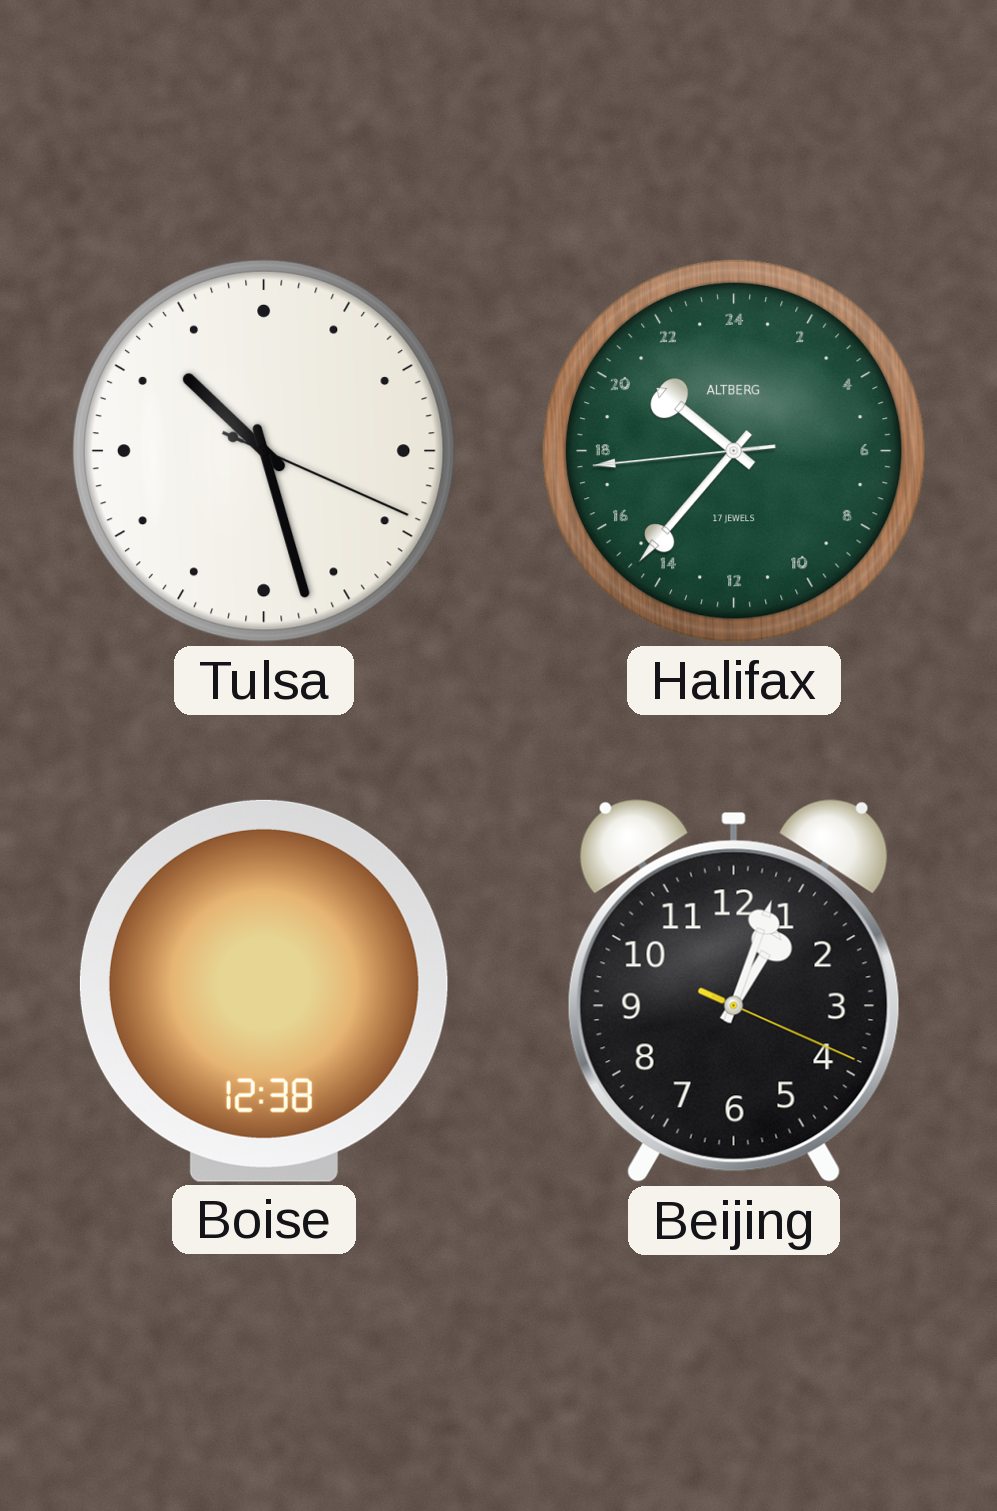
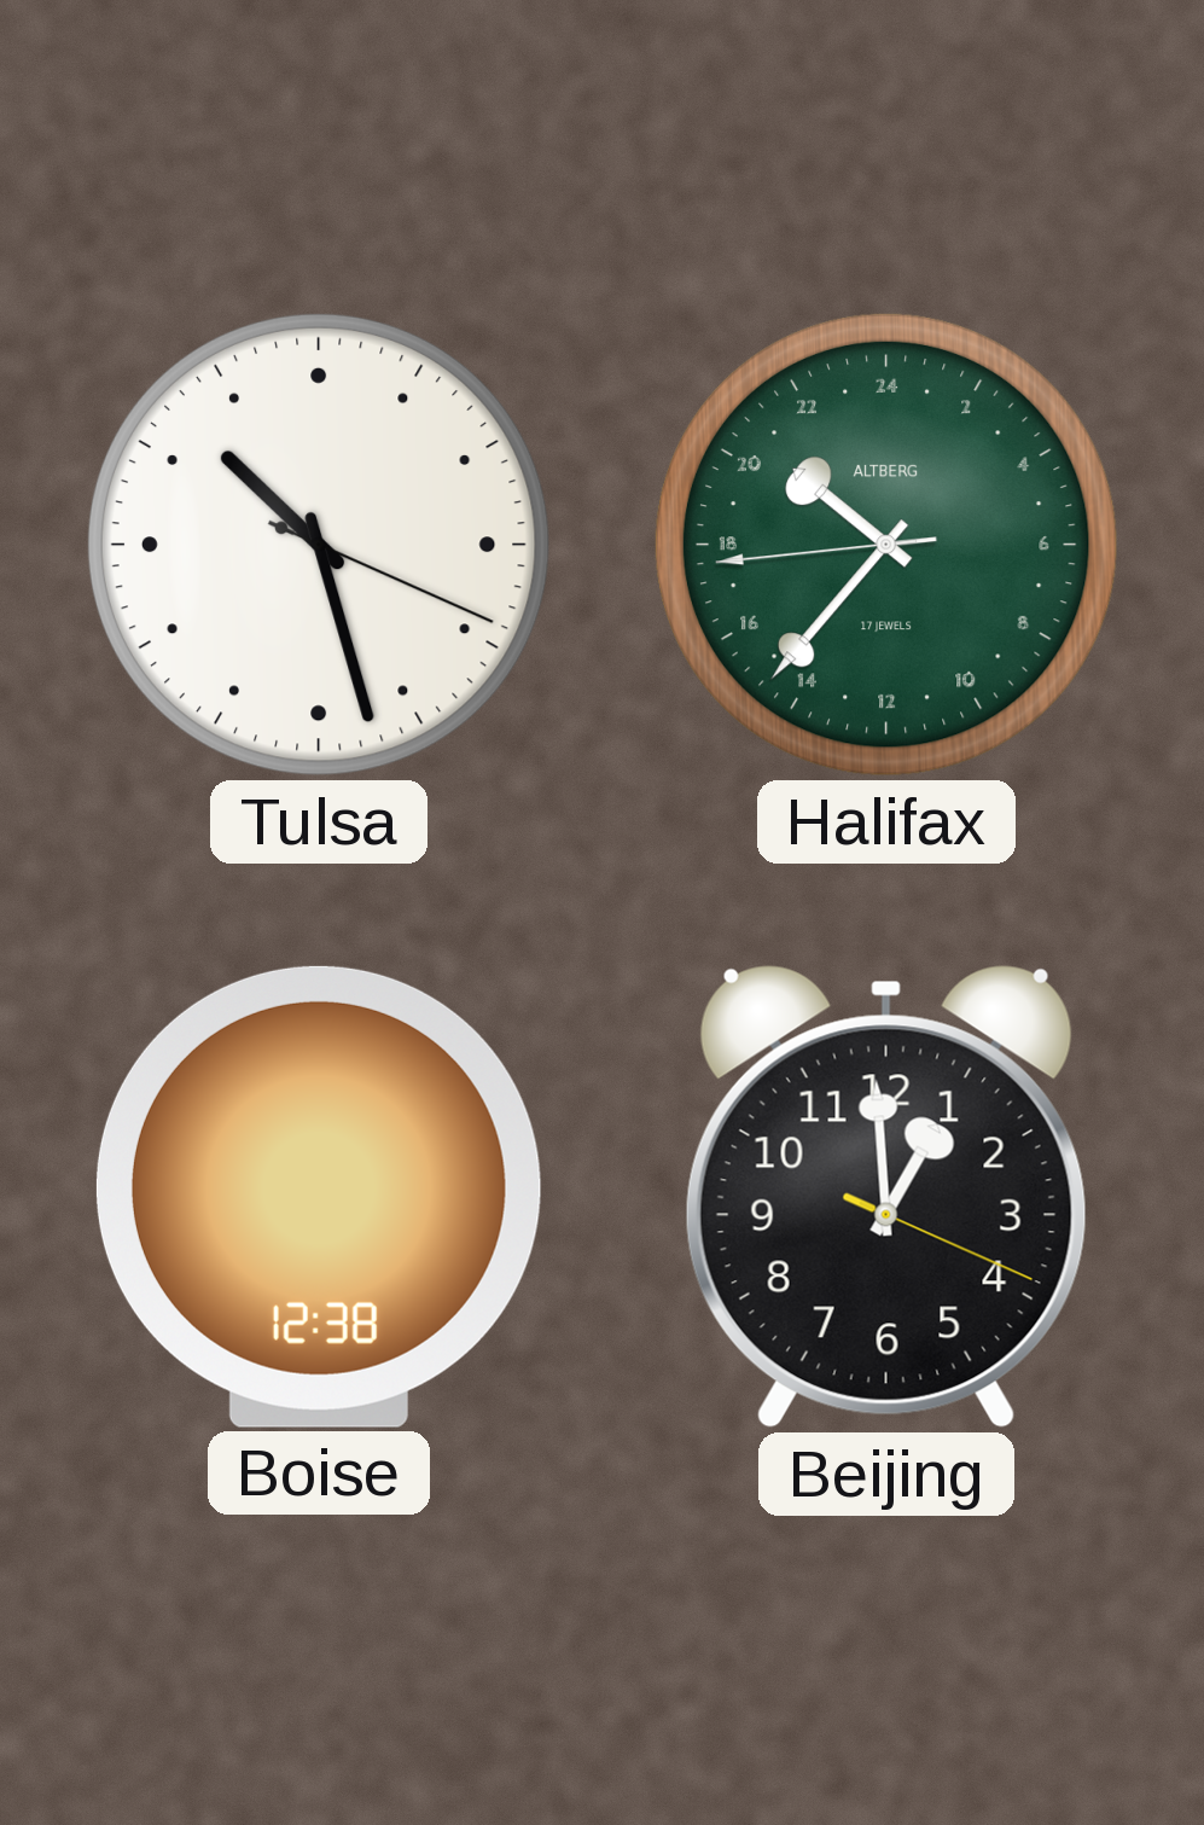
Beijing: 1:03 -> 12:59 (886, 1197)
